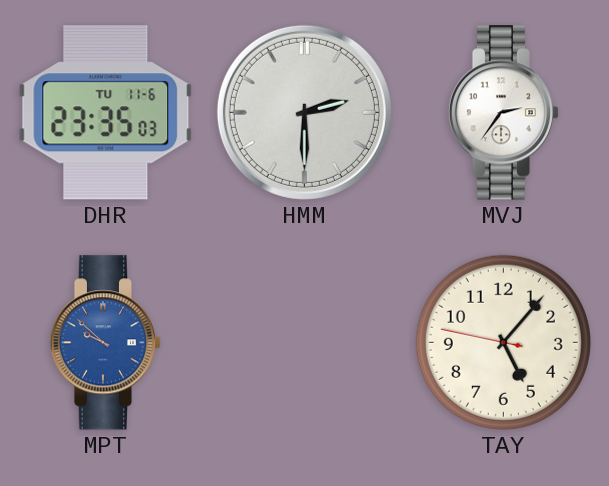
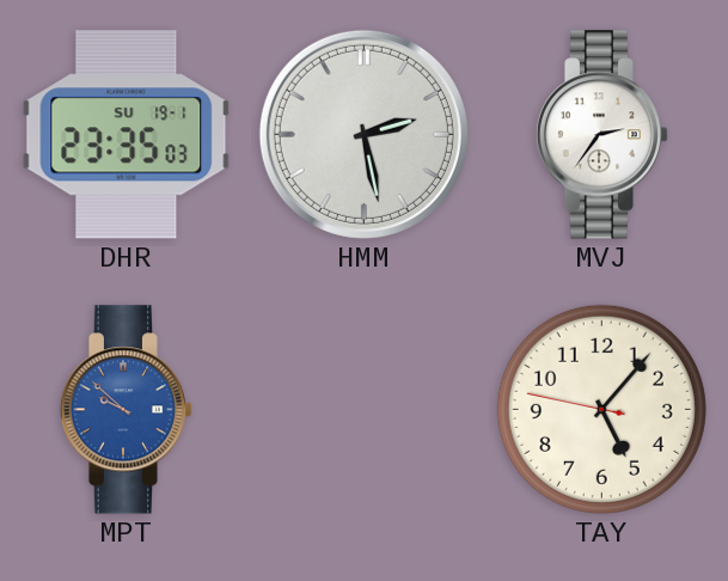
DHR date: TU 11-6 -> SU 19-1 (127, 135)
HMM: 2:30 -> 2:28 (363, 134)
